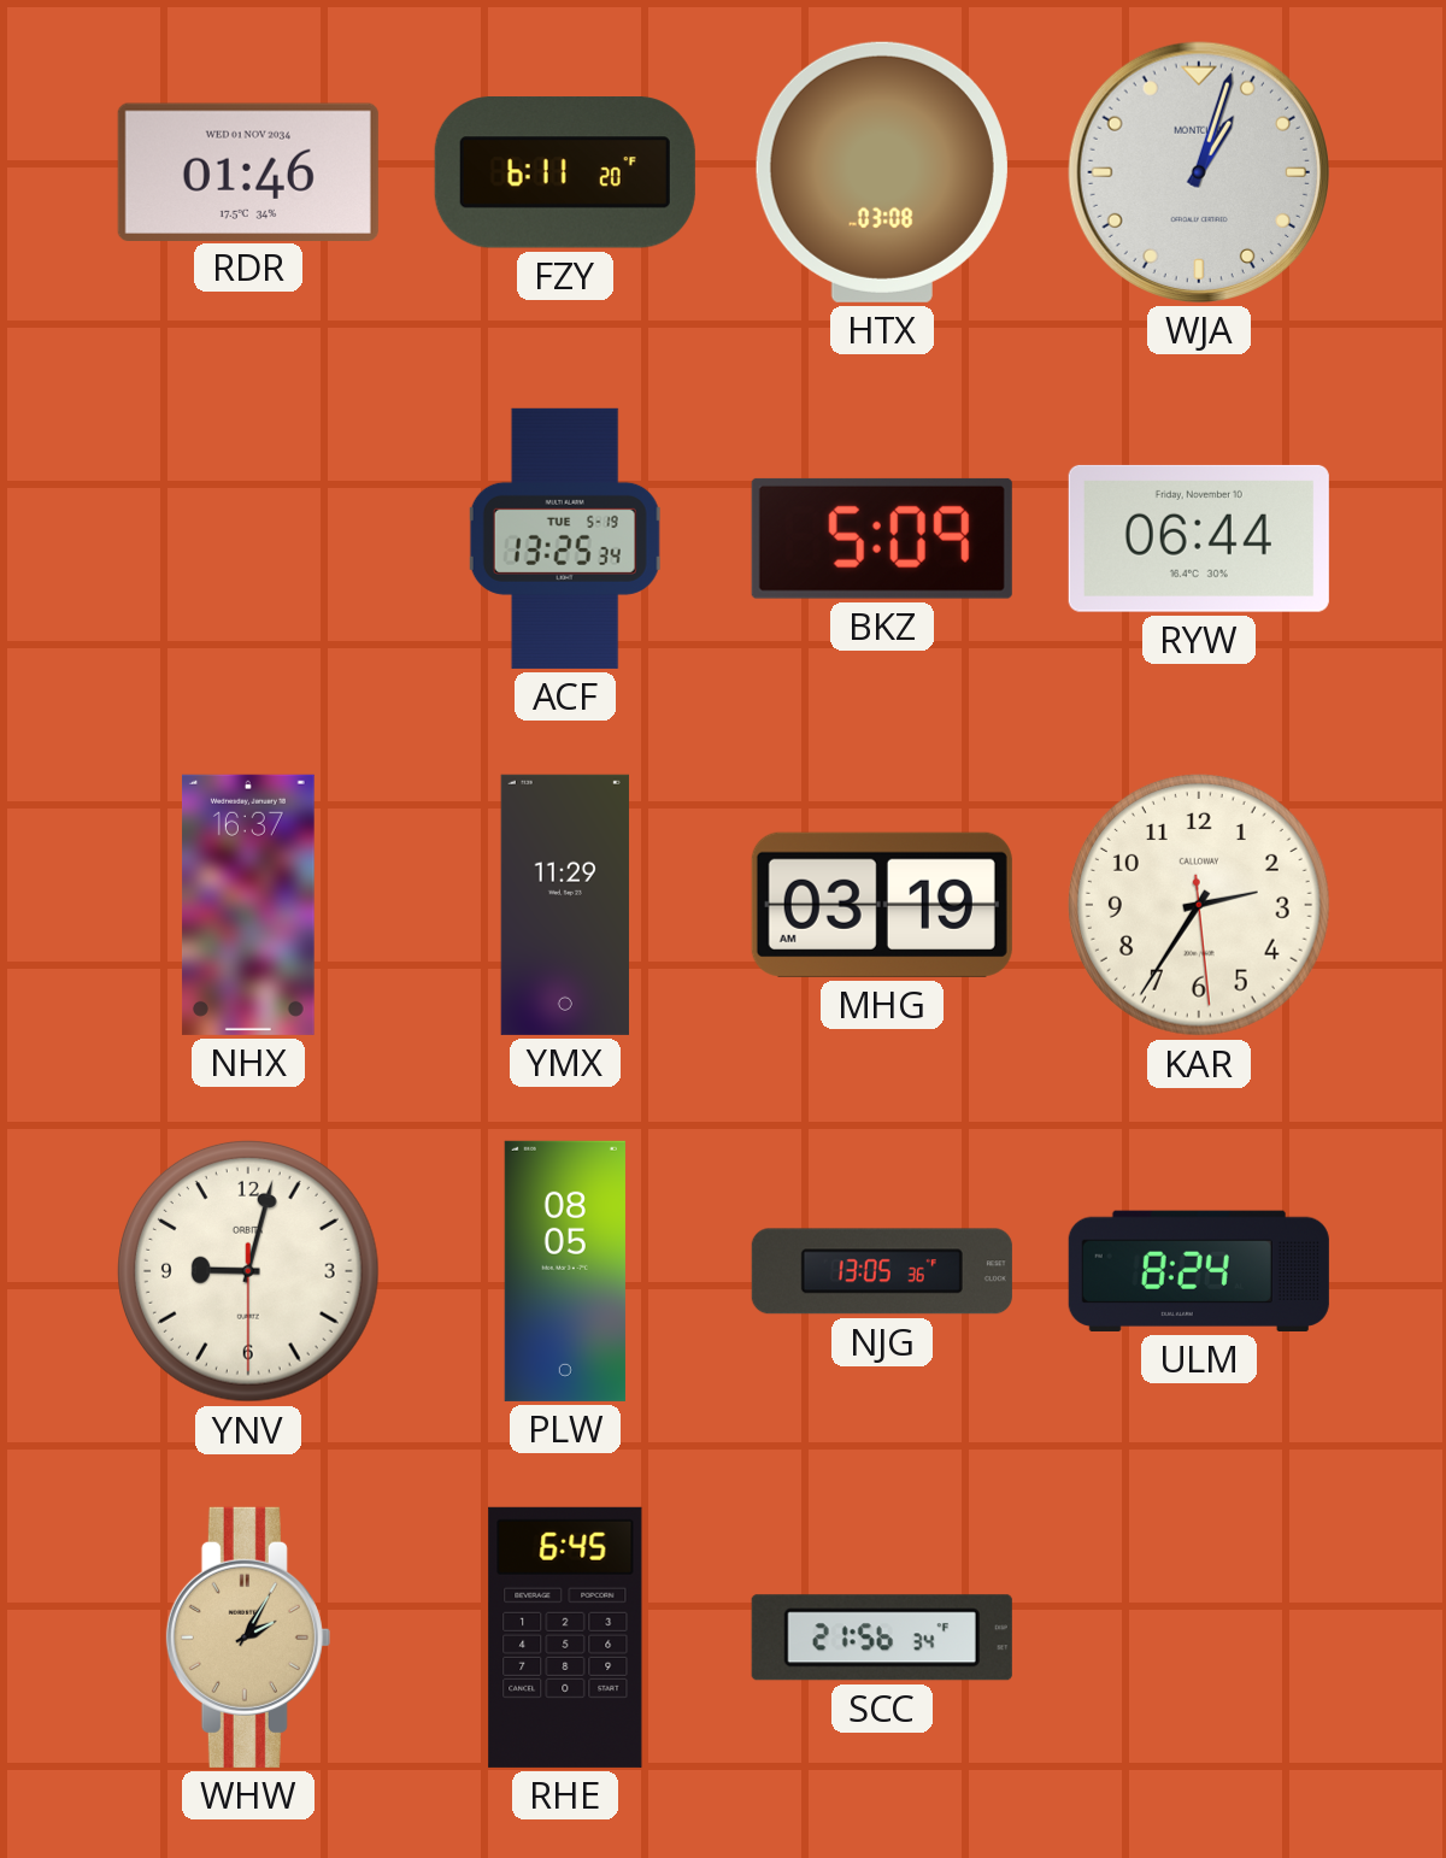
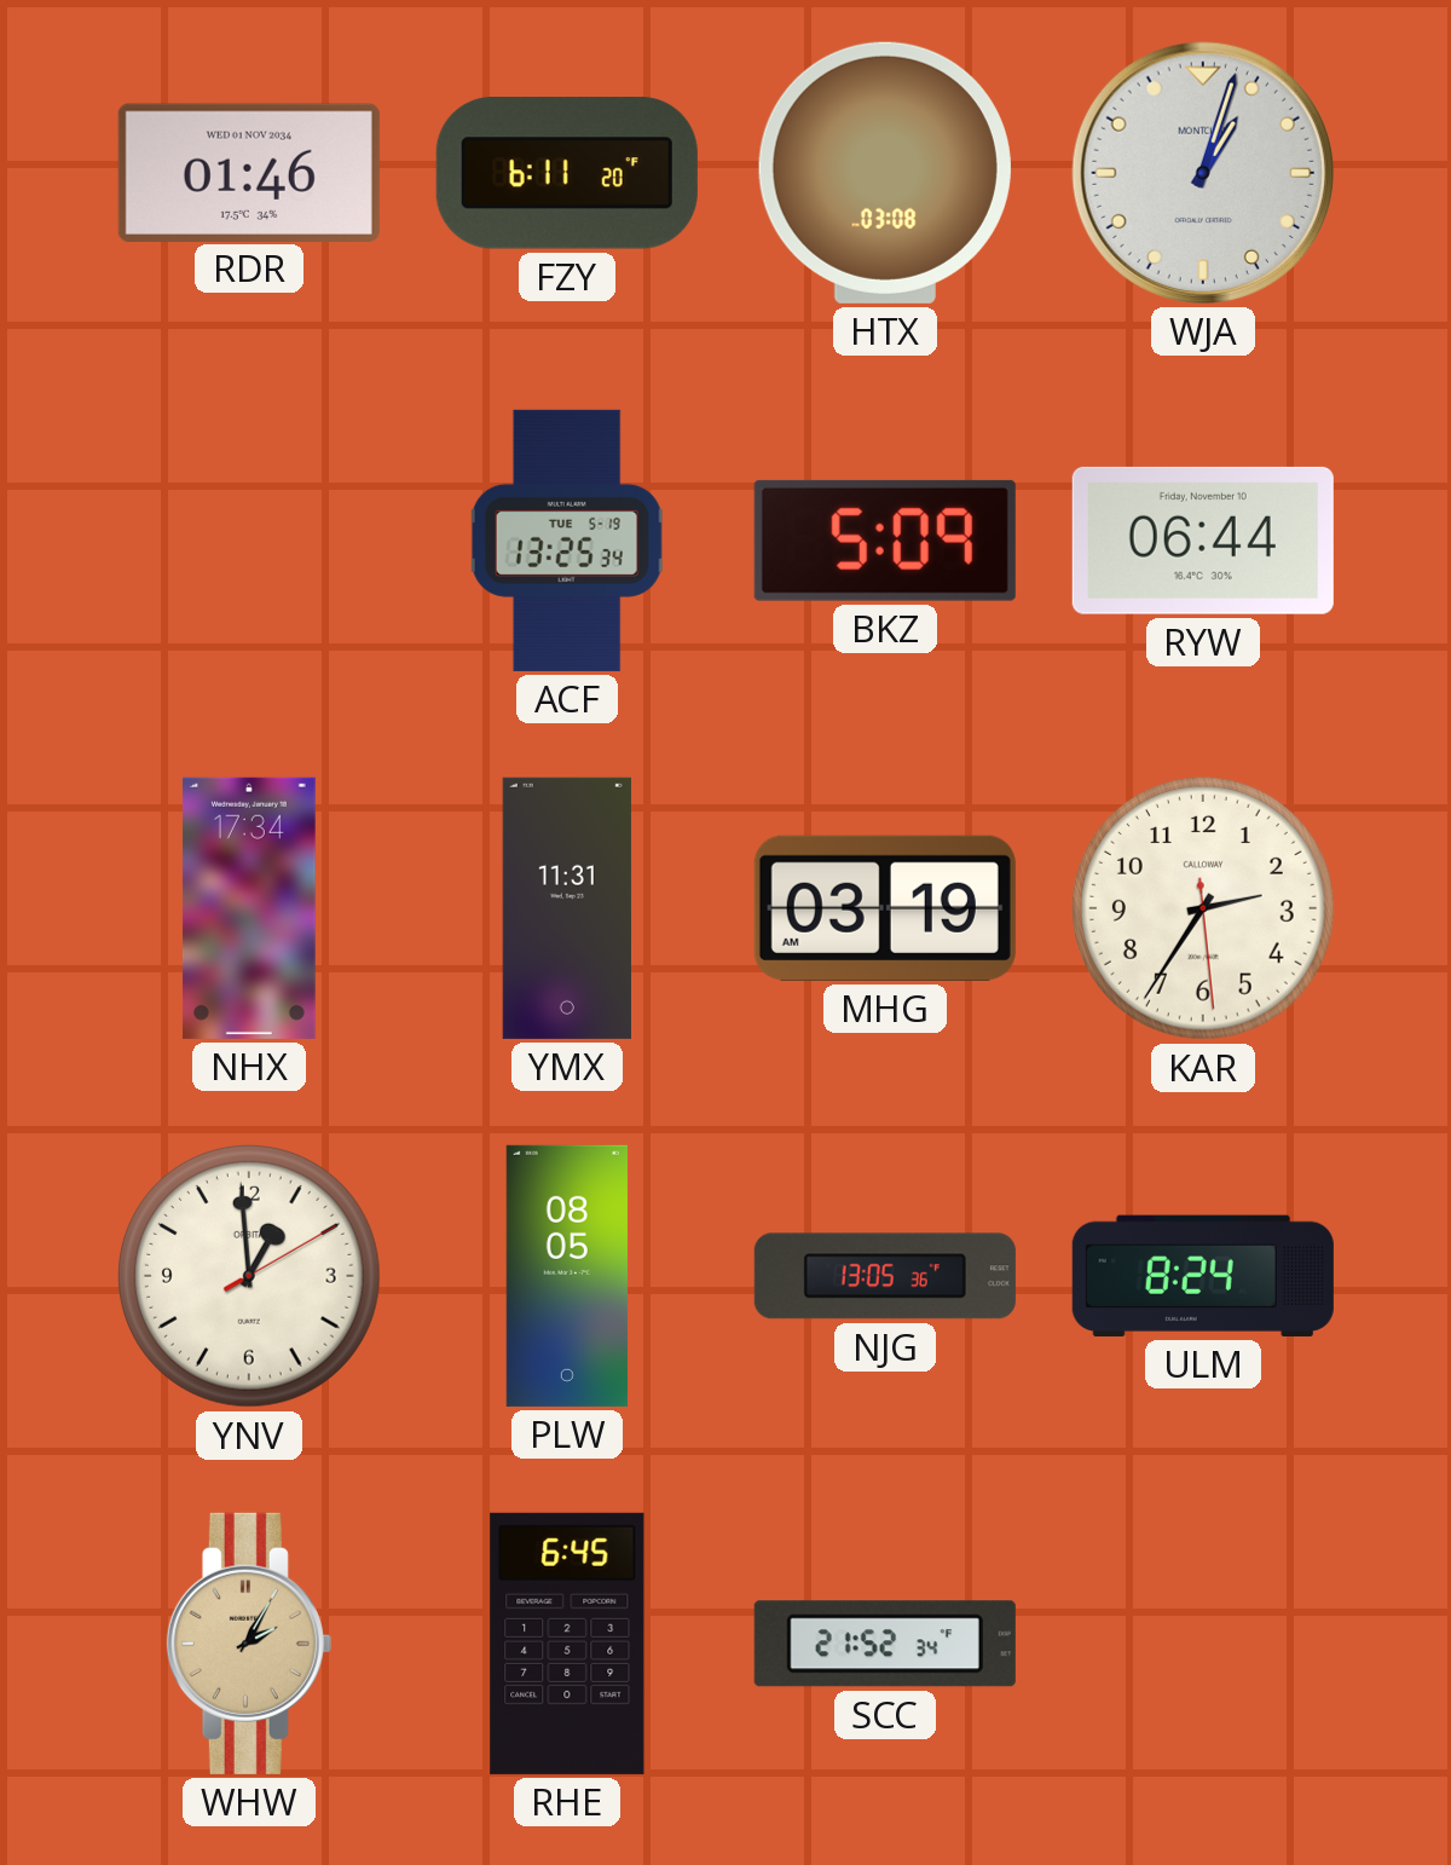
NHX: 16:37 -> 17:34 (249, 908)
YMX: 11:29 -> 11:31 (567, 908)
YNV: 9:02 -> 12:59 (249, 1276)
SCC: 21:56 -> 21:52 (885, 1644)
